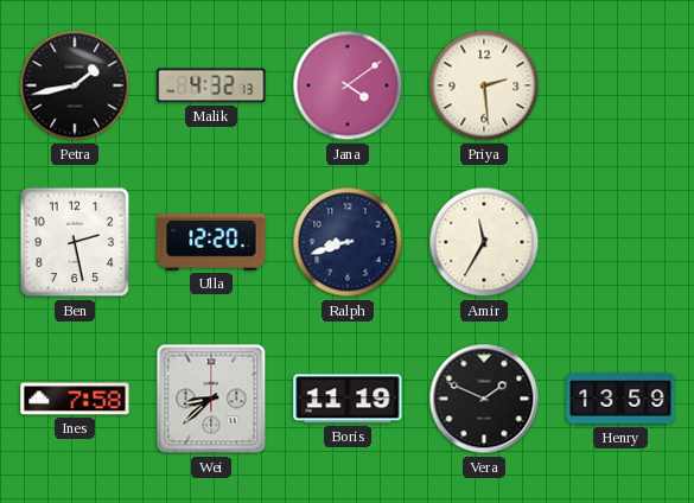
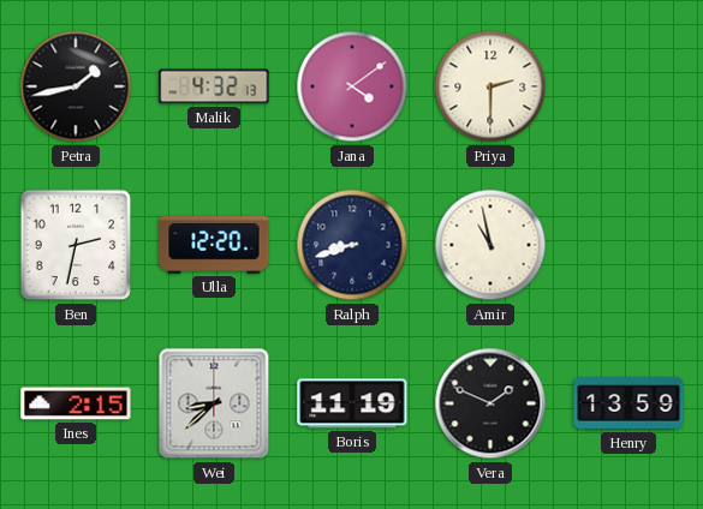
Priya: 2:29 -> 2:30 (490, 86)
Ben: 2:28 -> 2:32 (76, 245)
Amir: 11:35 -> 10:58 (490, 245)
Ines: 7:58 -> 2:15 (76, 403)
